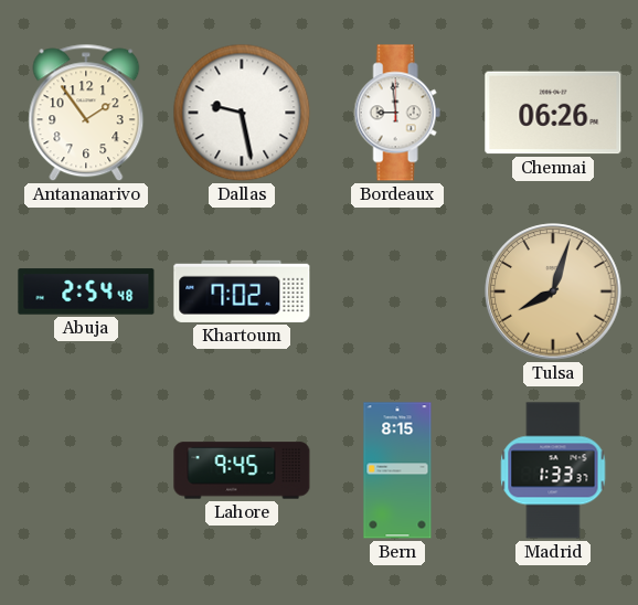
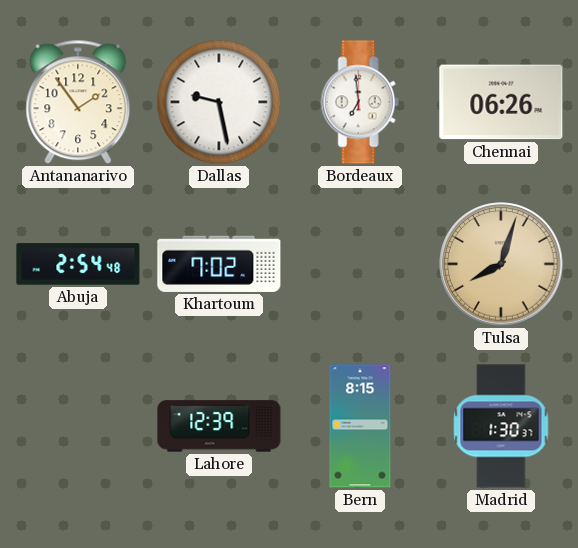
Bordeaux: 8:59 -> 6:59 (360, 102)
Lahore: 9:45 -> 12:39 (219, 426)
Madrid: 1:33 -> 1:30 (501, 426)
